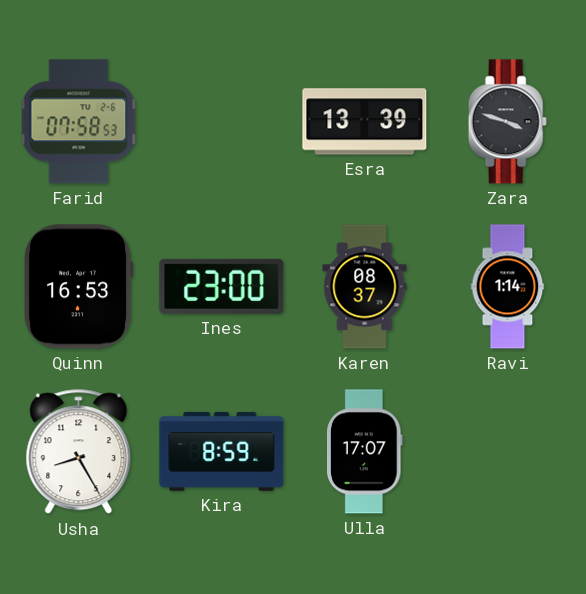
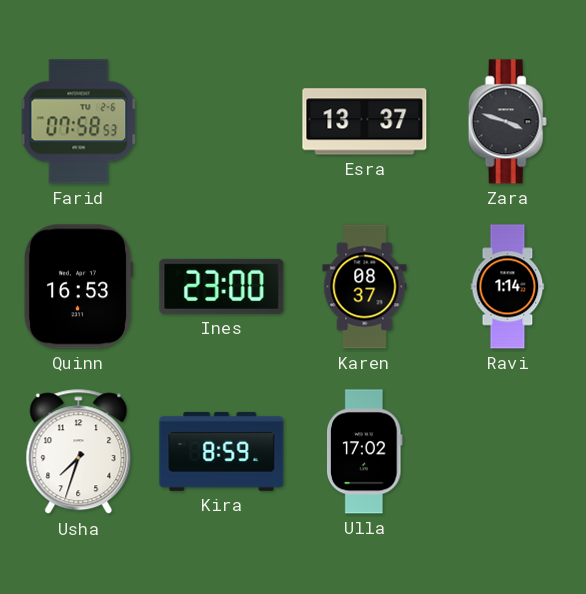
Esra: 13:39 -> 13:37 (365, 122)
Usha: 8:25 -> 7:33 (79, 452)
Ulla: 17:07 -> 17:02 (365, 452)
